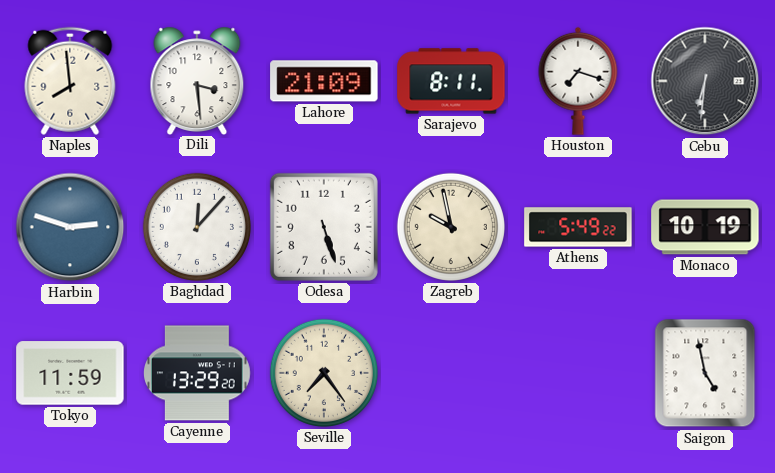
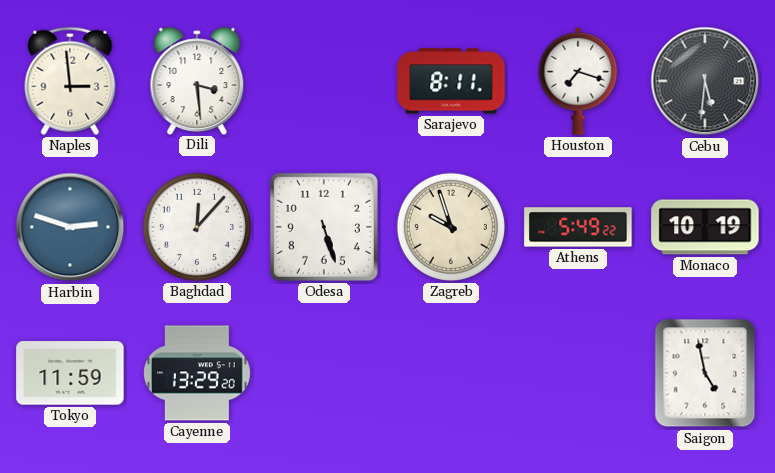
Naples: 7:59 -> 2:59 (70, 81)
Lahore: 21:09 -> none (324, 81)
Cebu: 6:31 -> 5:31 (705, 81)
Zagreb: 9:58 -> 9:57 (451, 227)
Seville: 7:24 -> none (324, 373)
